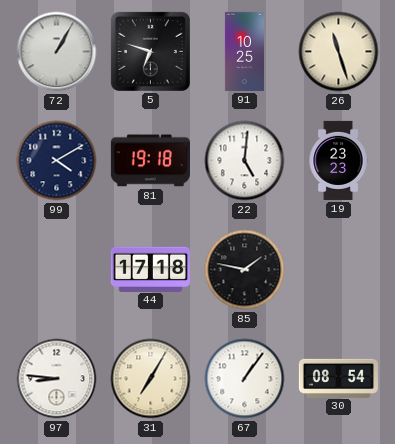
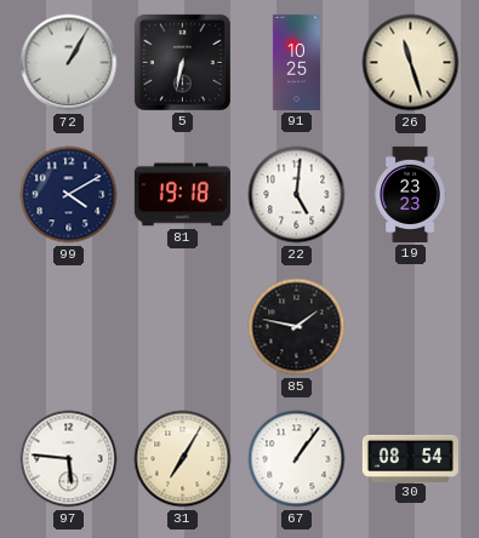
5: 6:48 -> 6:32 (182, 62)
44: 17:18 -> none (150, 269)
97: 8:46 -> 5:46 (69, 459)
